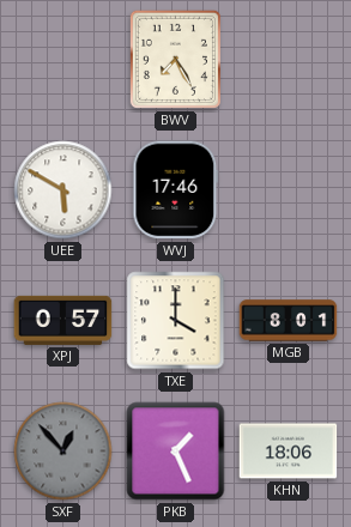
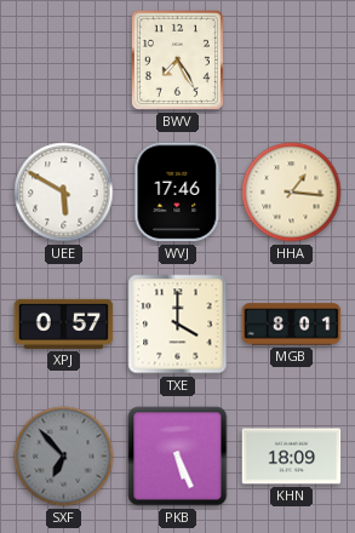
HHA: none -> 1:16 (292, 193)
SXF: 12:53 -> 6:53 (64, 457)
PKB: 1:26 -> 5:26 (178, 457)
KHN: 18:06 -> 18:09 (292, 457)
